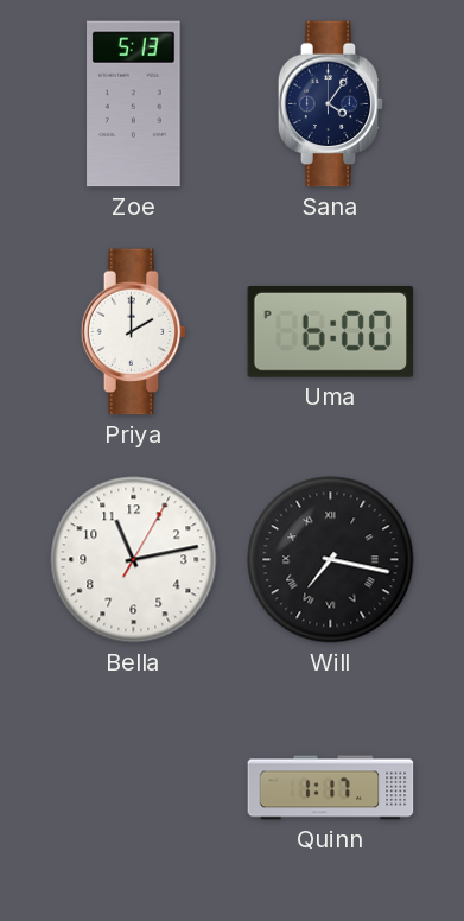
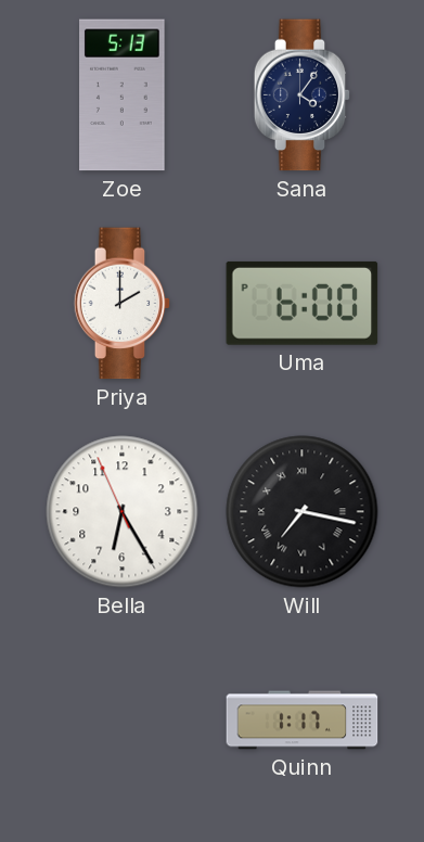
Bella: 11:13 -> 6:24 (123, 512)
